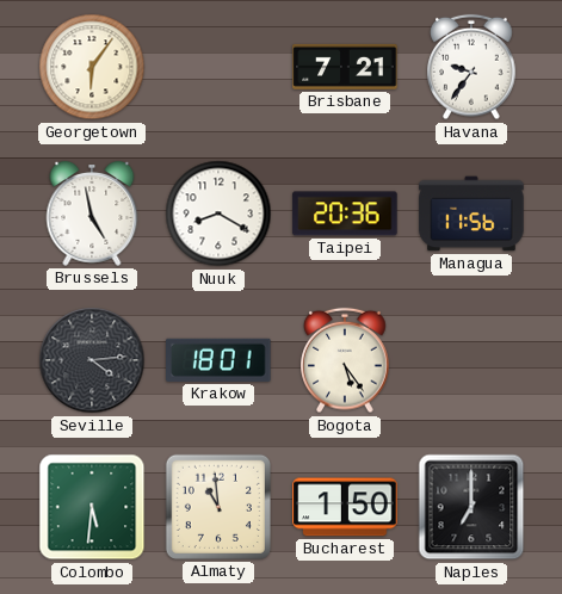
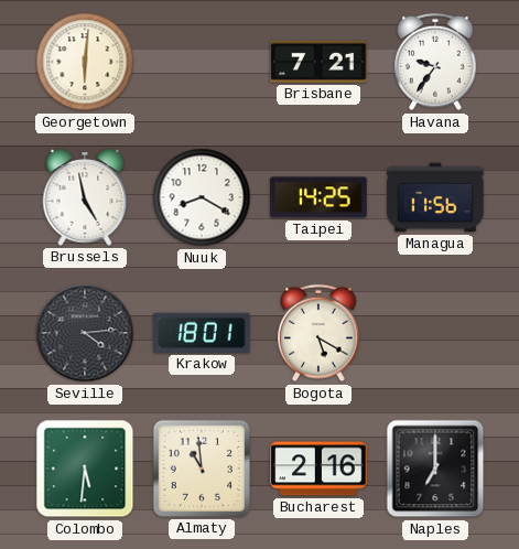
Georgetown: 6:06 -> 6:01 (85, 62)
Taipei: 20:36 -> 14:25 (318, 197)
Bogota: 5:24 -> 5:20 (318, 333)
Bucharest: 1:50 -> 2:16 (318, 469)
